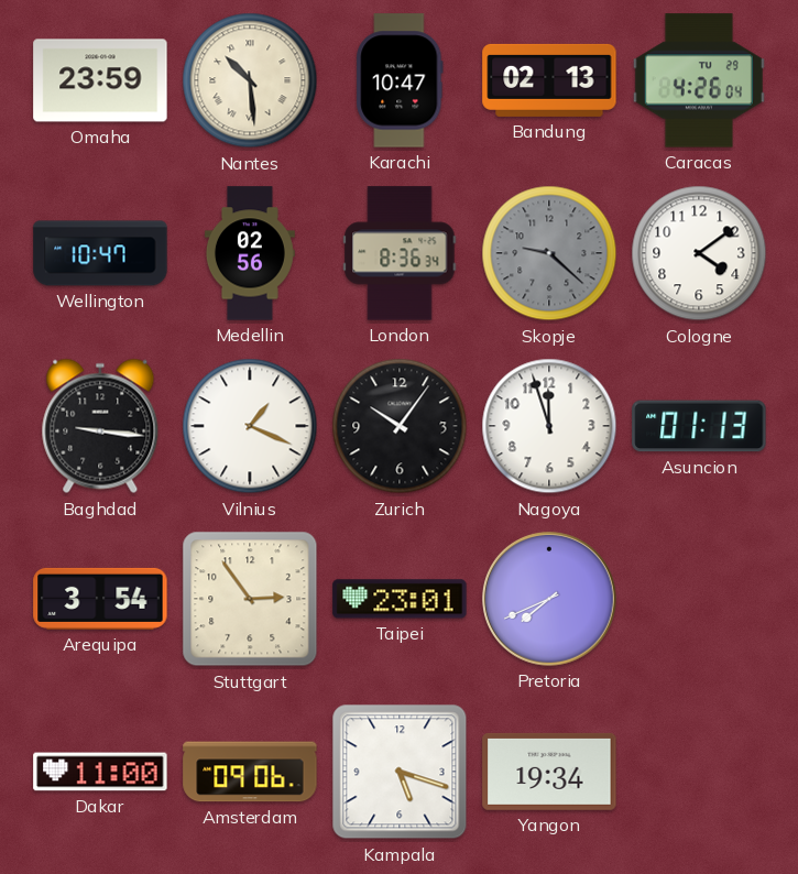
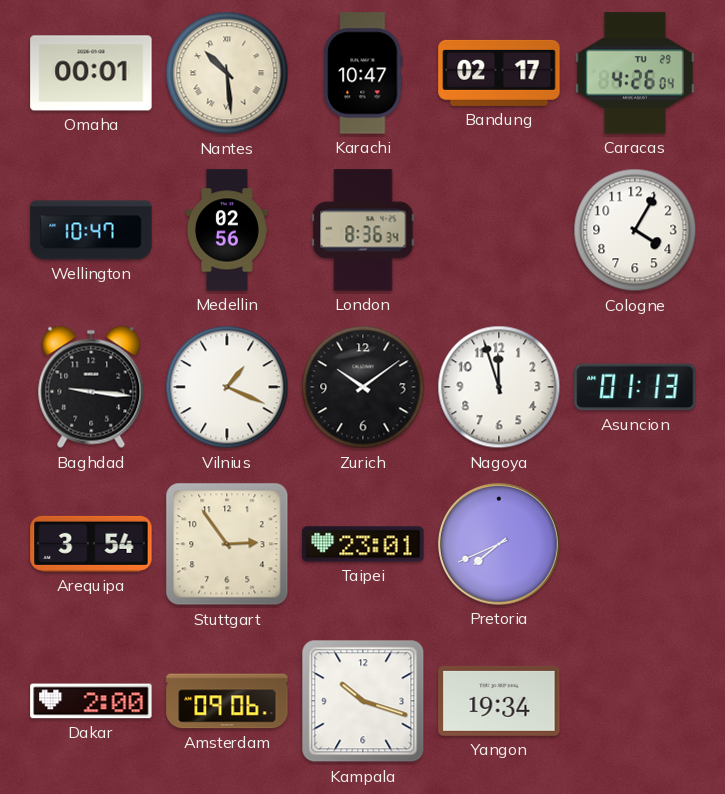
Omaha: 23:59 -> 00:01 (91, 73)
Bandung: 02:13 -> 02:17 (499, 73)
Skopje: 9:22 -> none (549, 253)
Cologne: 4:09 -> 4:05 (635, 230)
Zurich: 10:06 -> 10:09 (363, 387)
Dakar: 11:00 -> 2:00 (91, 701)
Kampala: 5:18 -> 10:18 (363, 701)
